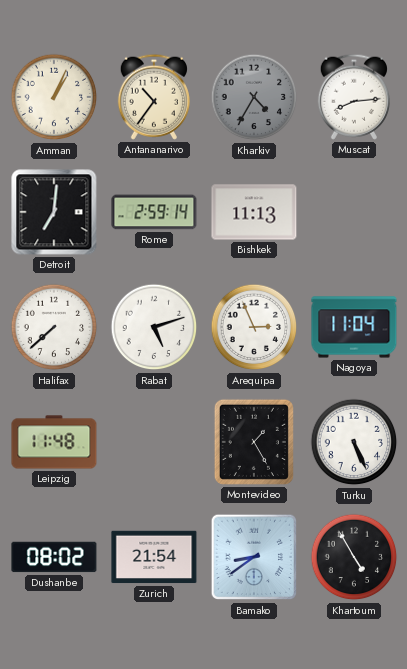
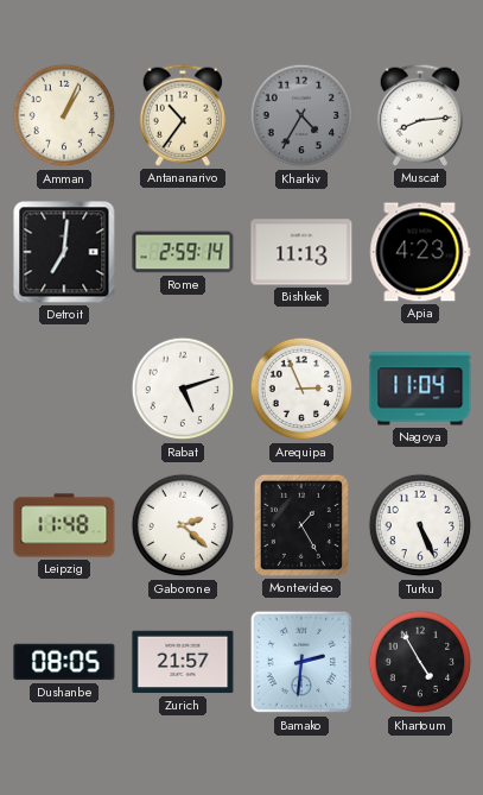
Apia: none -> 4:23 (420, 252)
Halifax: 7:38 -> none (54, 327)
Gaborone: none -> 2:22 (183, 525)
Dushanbe: 08:02 -> 08:05 (64, 662)
Zurich: 21:54 -> 21:57 (183, 662)
Bamako: 8:39 -> 2:31 (301, 662)
